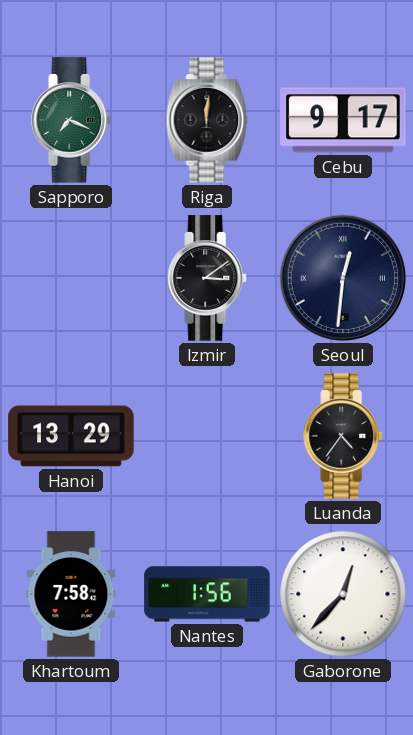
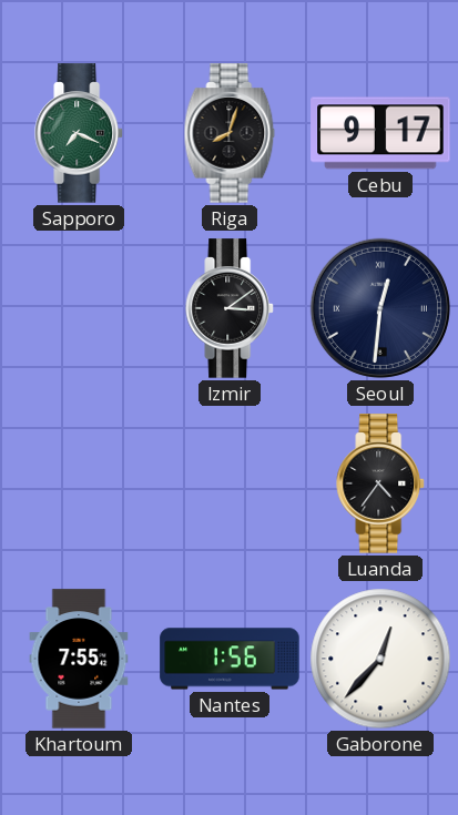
Riga: 12:01 -> 8:03 (230, 133)
Hanoi: 13:29 -> none (71, 436)
Khartoum: 7:58 -> 7:55 (79, 659)
